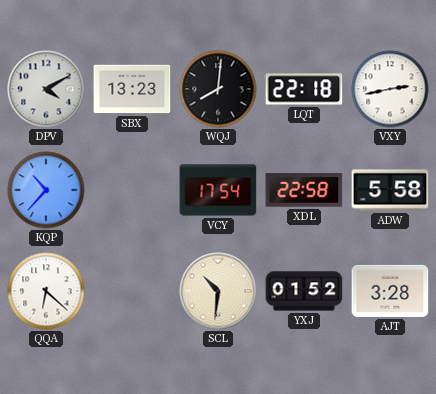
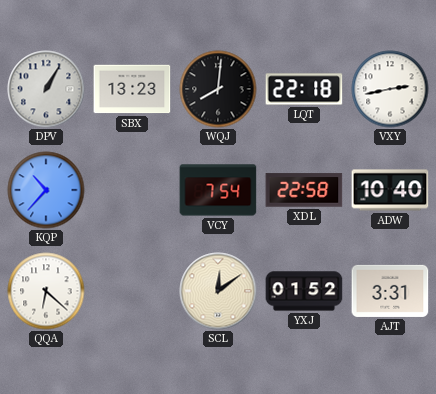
DPV: 4:10 -> 1:05 (46, 89)
VCY: 17:54 -> 7:54 (218, 190)
ADW: 5:58 -> 10:40 (390, 190)
SCL: 10:31 -> 12:09 (218, 291)
AJT: 3:28 -> 3:31 (390, 291)
